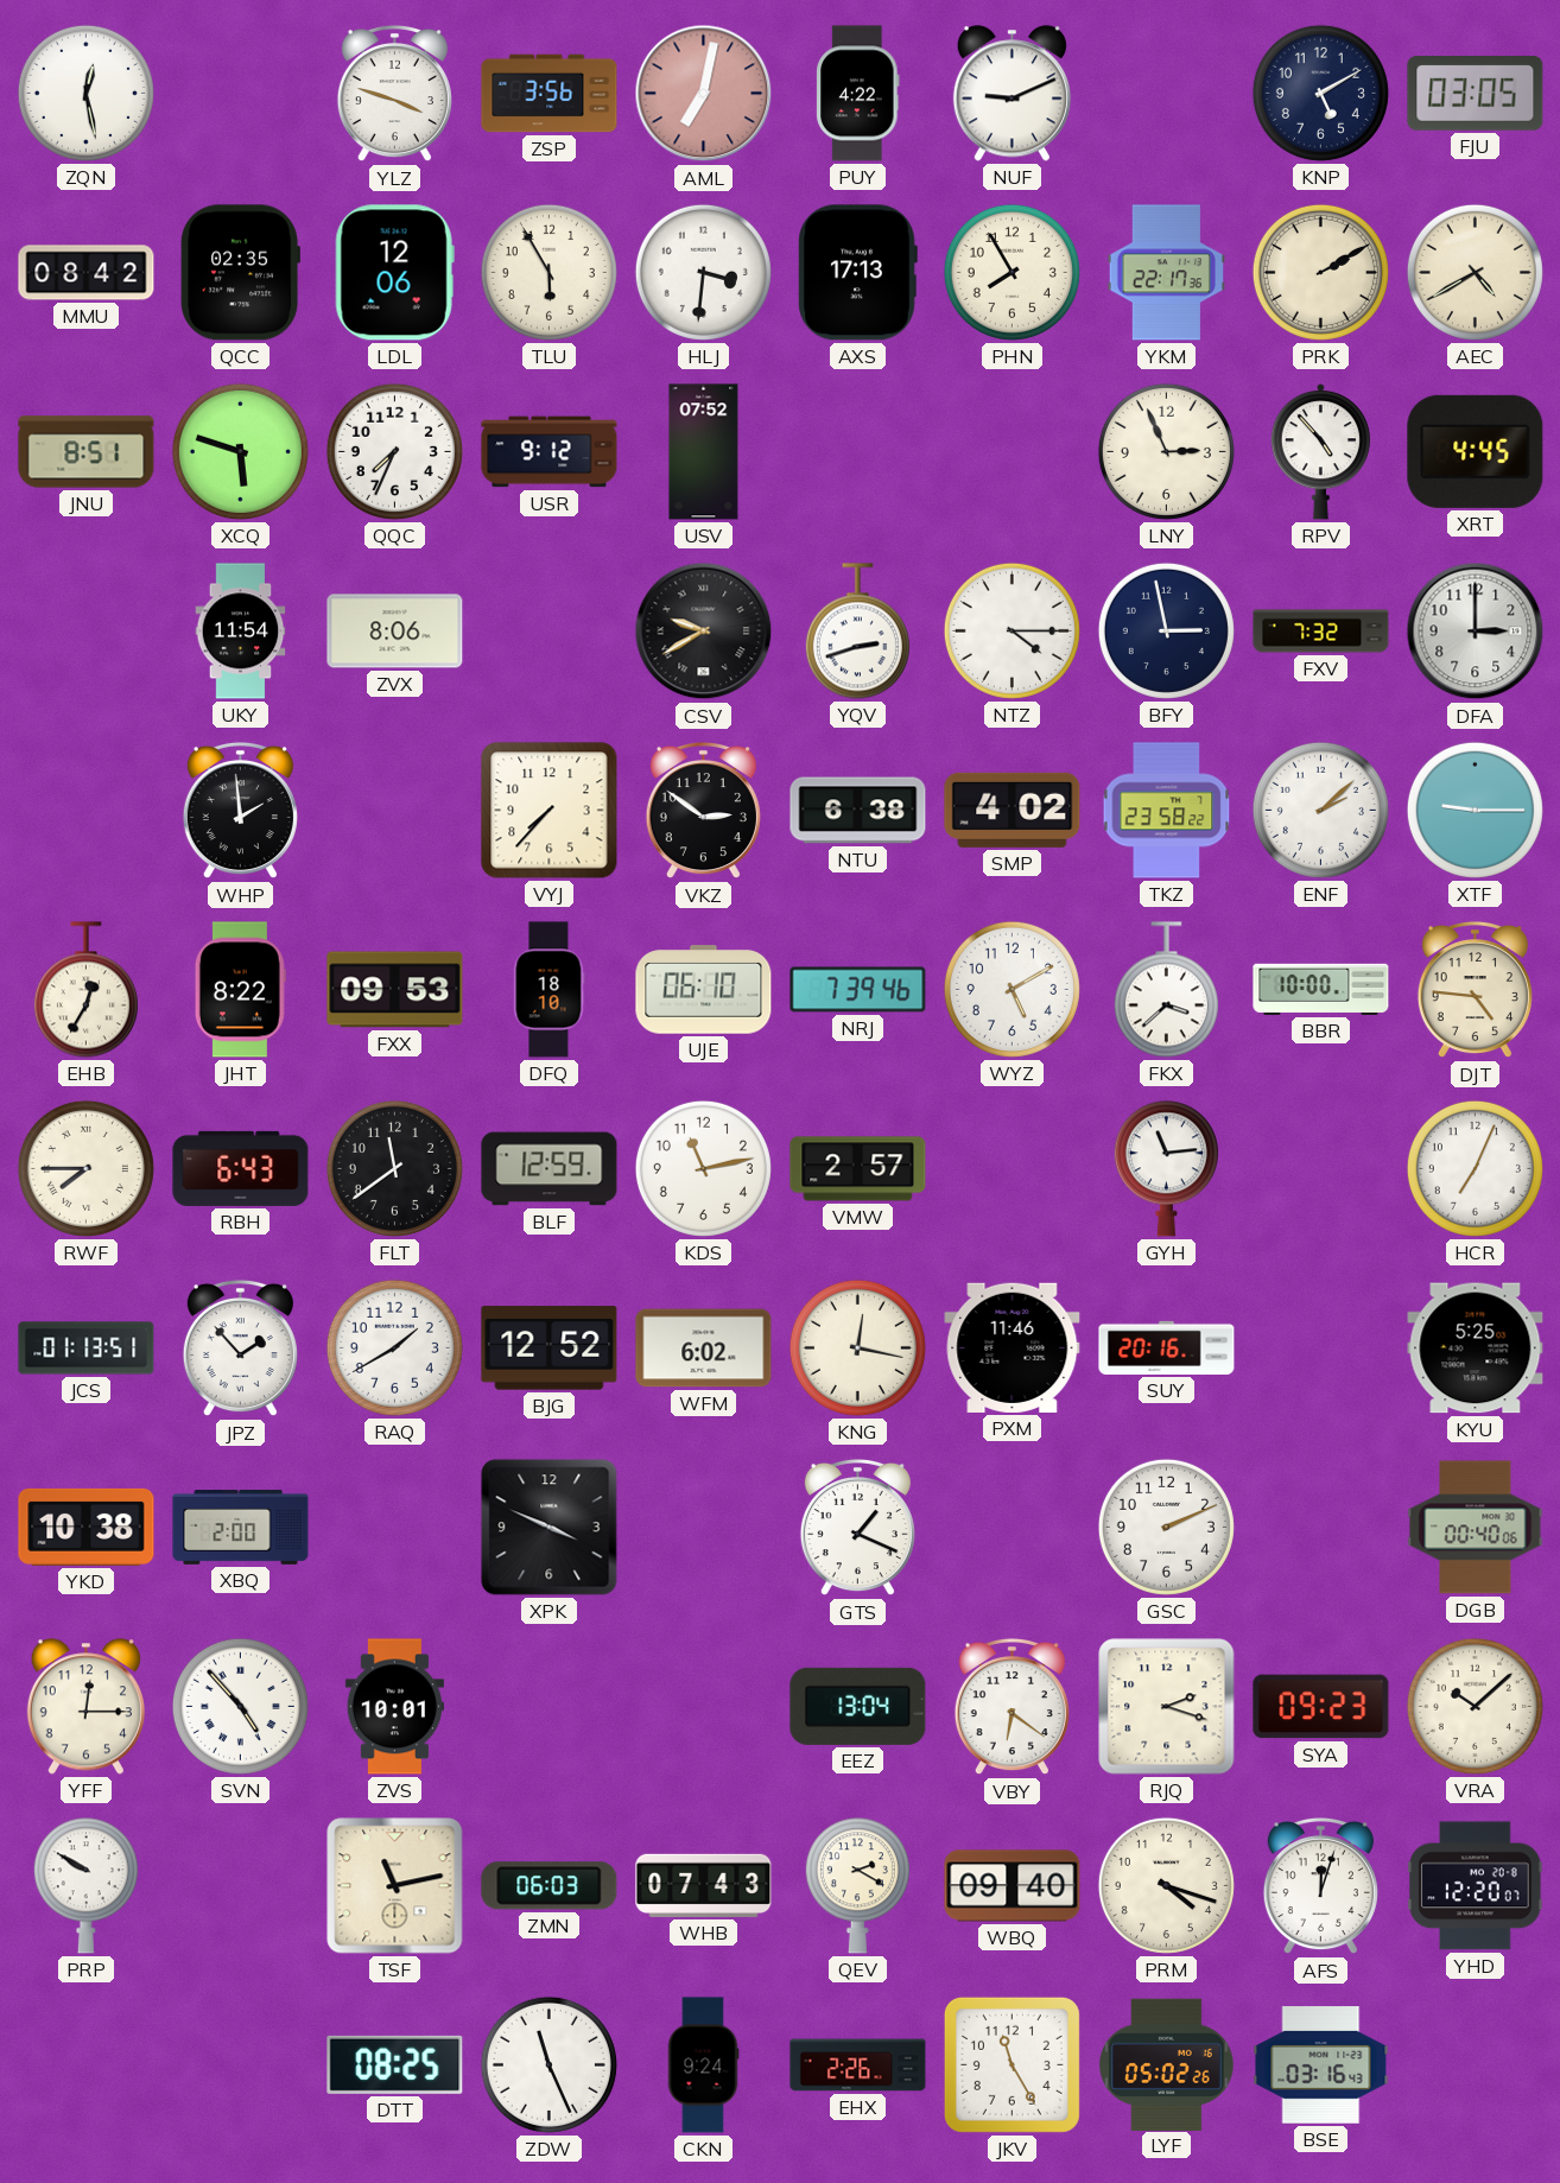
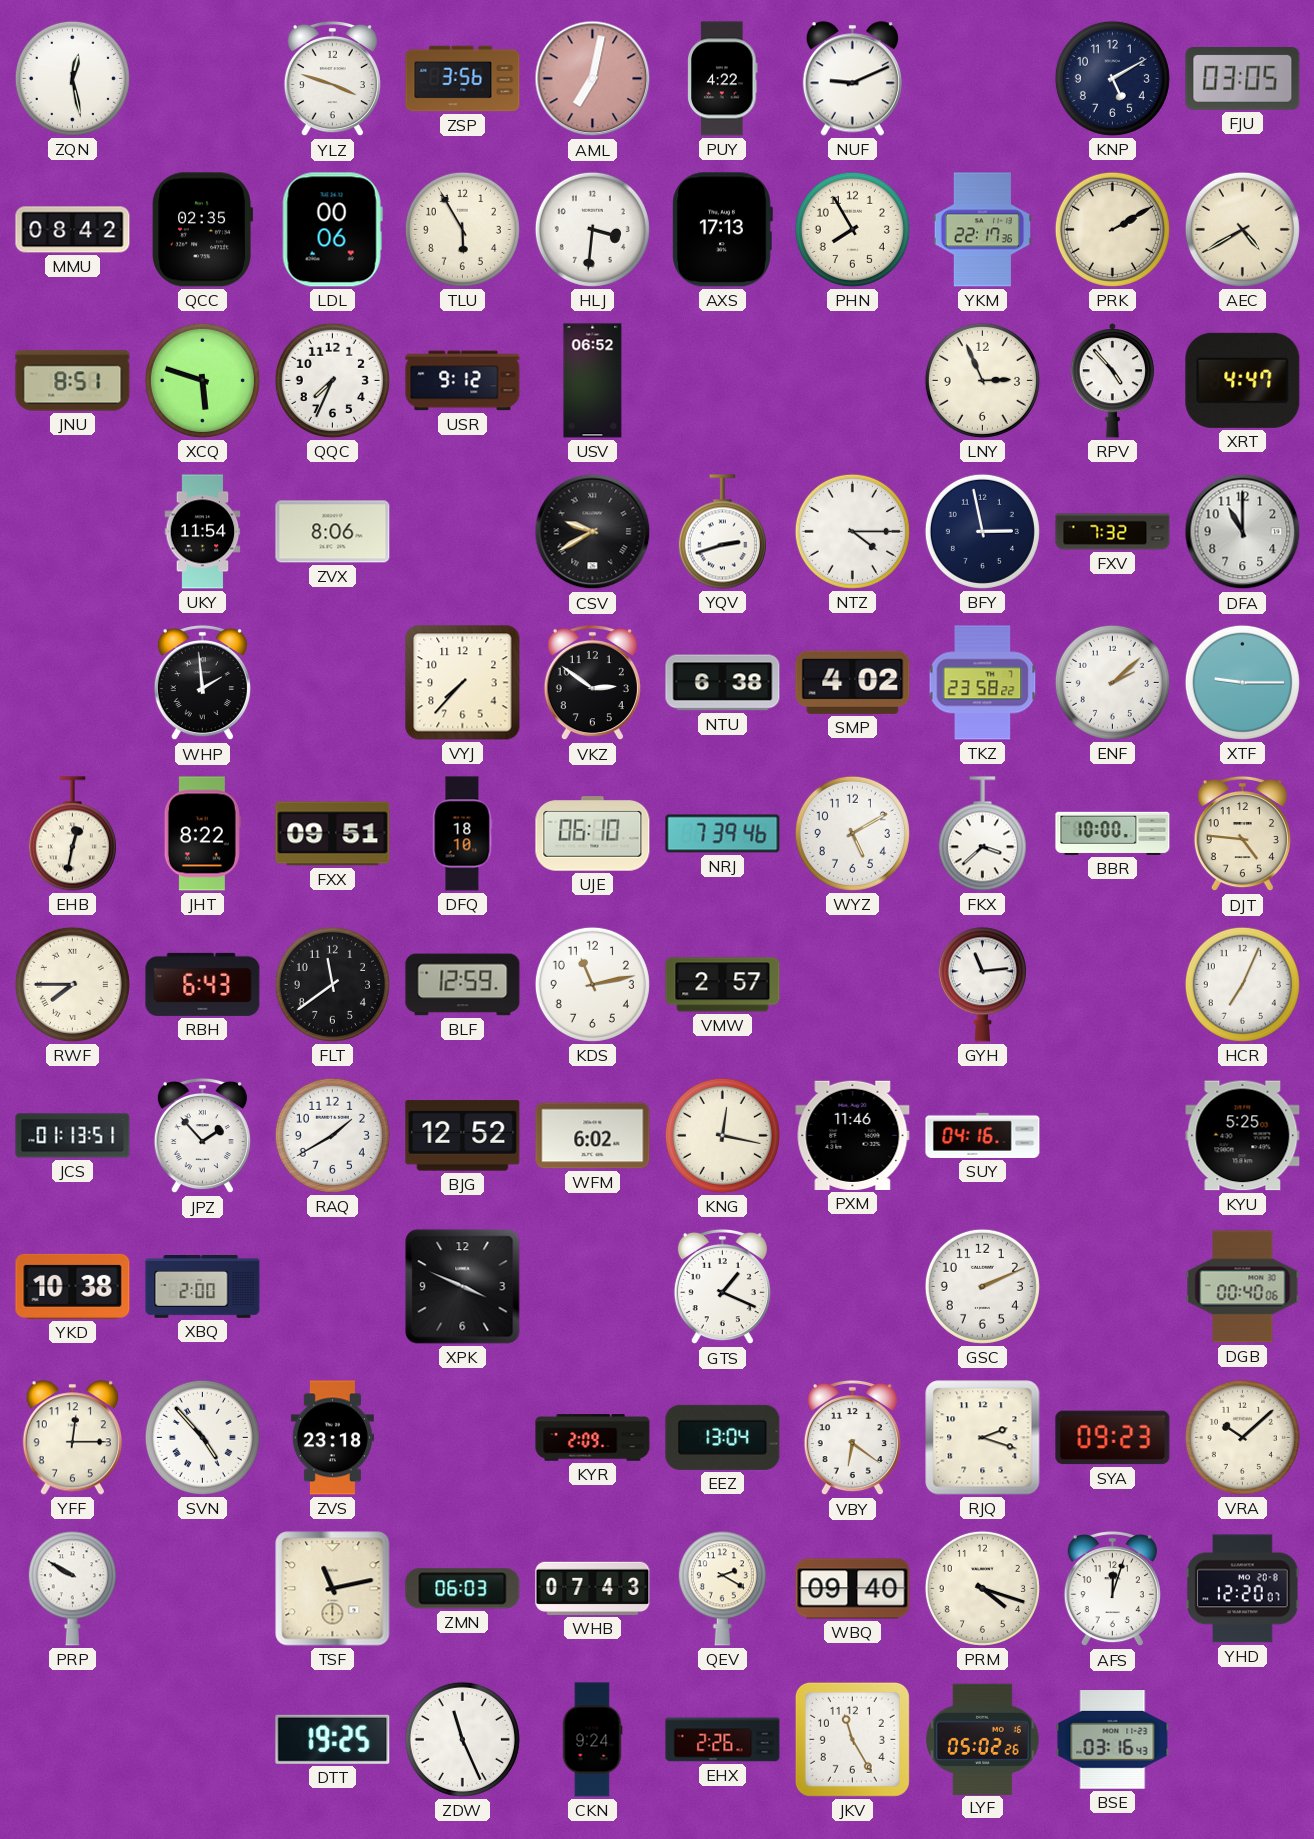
LDL: 12:06 -> 00:06 (332, 230)
USV: 07:52 -> 06:52 (593, 381)
XRT: 4:45 -> 4:47 (1243, 380)
DFA: 3:00 -> 11:00 (1243, 532)
EHB: 12:35 -> 12:32 (72, 834)
FXX: 09:53 -> 09:51 (333, 834)
SUY: 20:16 -> 04:16 (983, 1135)
ZVS: 10:01 -> 23:18 (332, 1438)
KYR: none -> 2:09 (593, 1438)
DTT: 08:25 -> 19:25 (333, 1739)
